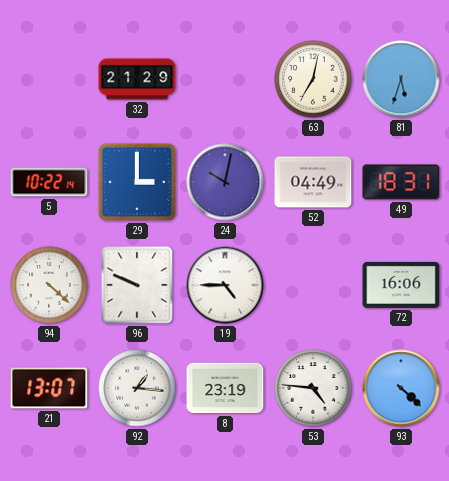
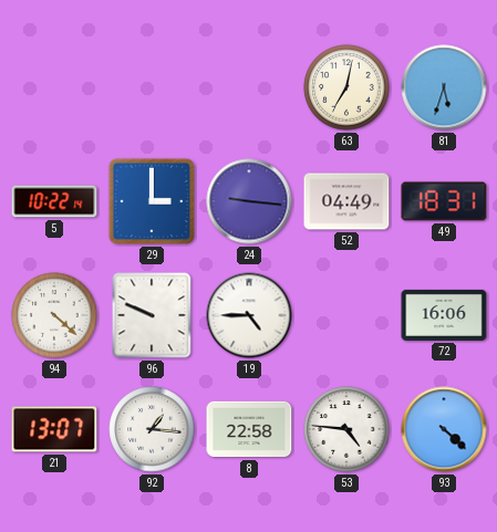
32: 21:29 -> none (137, 79)
24: 10:02 -> 9:16 (249, 201)
8: 23:19 -> 22:58 (249, 429)
